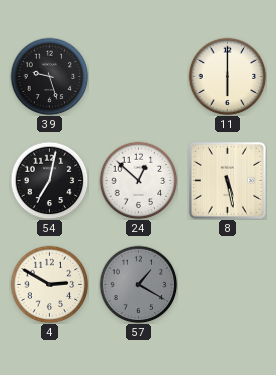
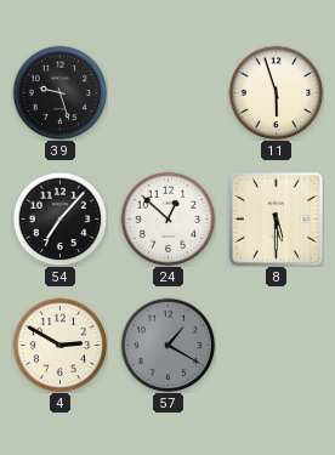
11: 6:00 -> 5:57 (276, 92)
54: 7:02 -> 7:07 (59, 218)
8: 5:28 -> 5:30 (276, 218)
